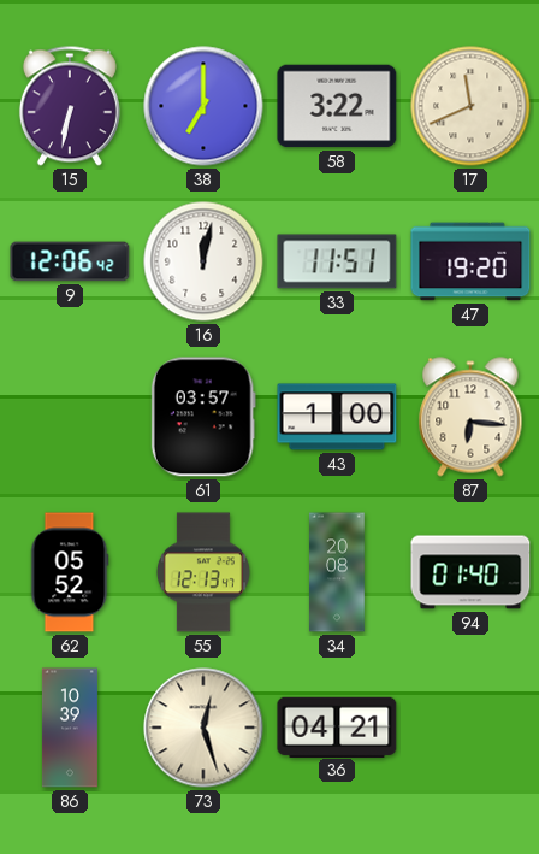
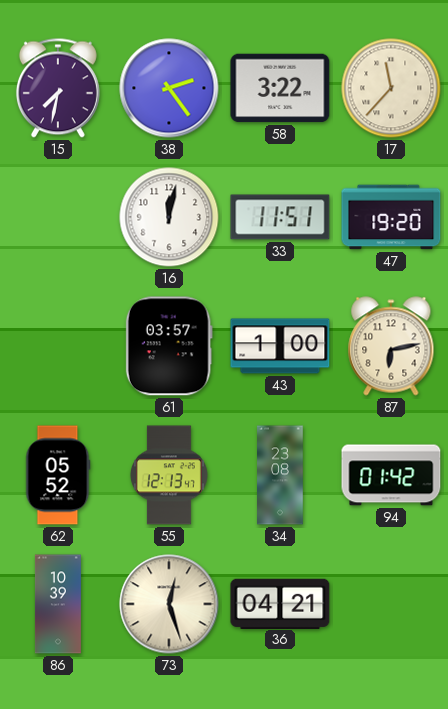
15: 6:32 -> 7:32 (58, 88)
38: 7:00 -> 2:24 (169, 88)
17: 11:41 -> 11:37 (391, 88)
9: 12:06 -> none (70, 261)
87: 6:16 -> 6:13 (391, 346)
34: 20:08 -> 23:08 (280, 475)
94: 01:40 -> 01:42 (391, 475)
